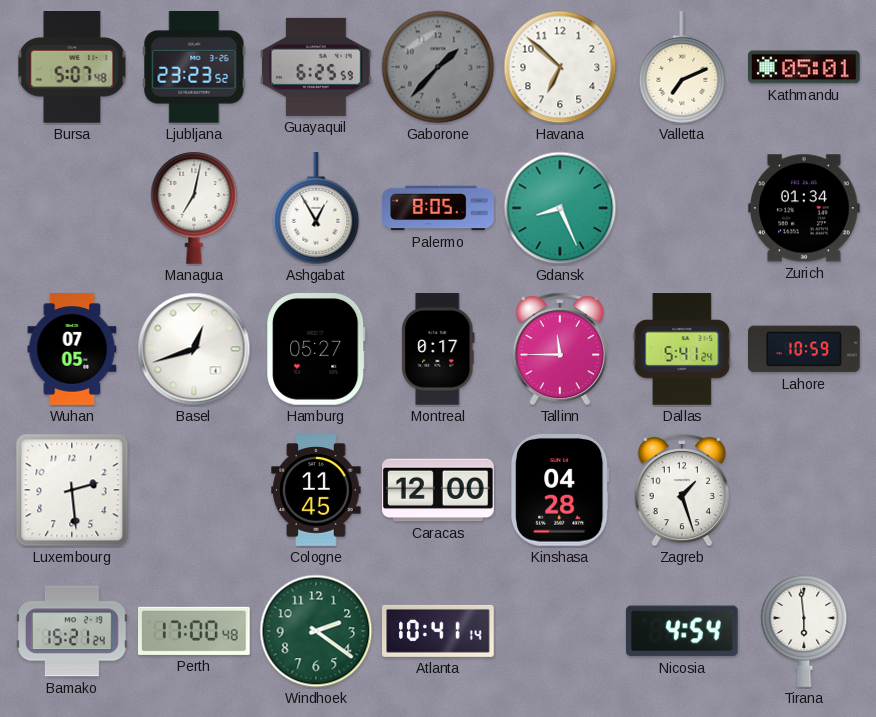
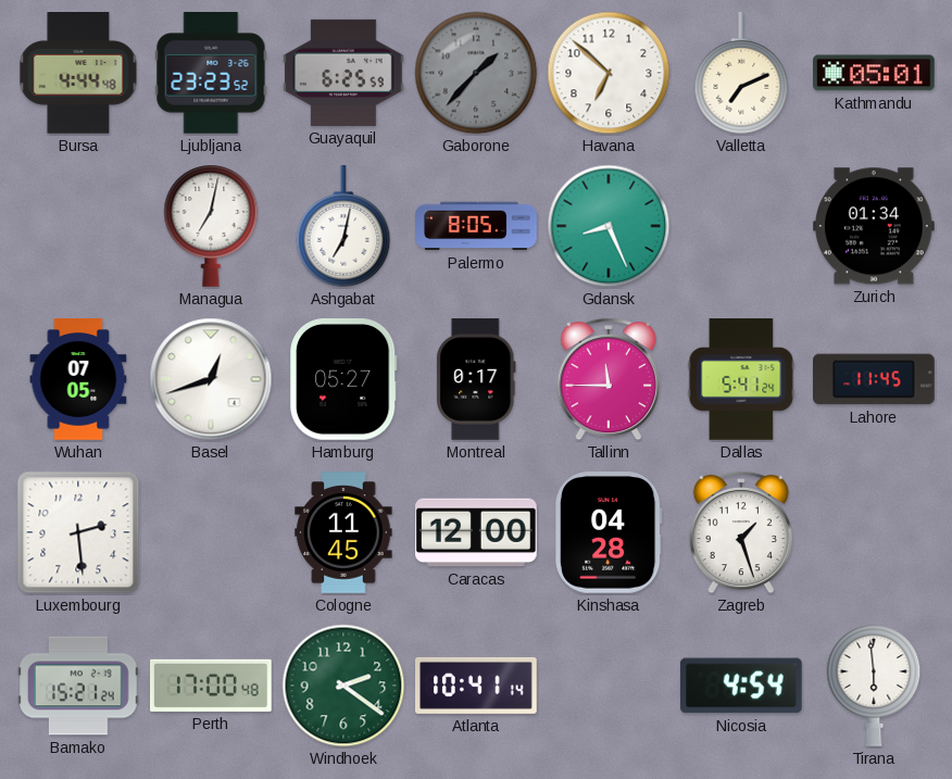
Bursa: 5:07 -> 4:44 (78, 74)
Ashgabat: 12:55 -> 7:02 (343, 227)
Lahore: 10:59 -> 11:45 (875, 379)
